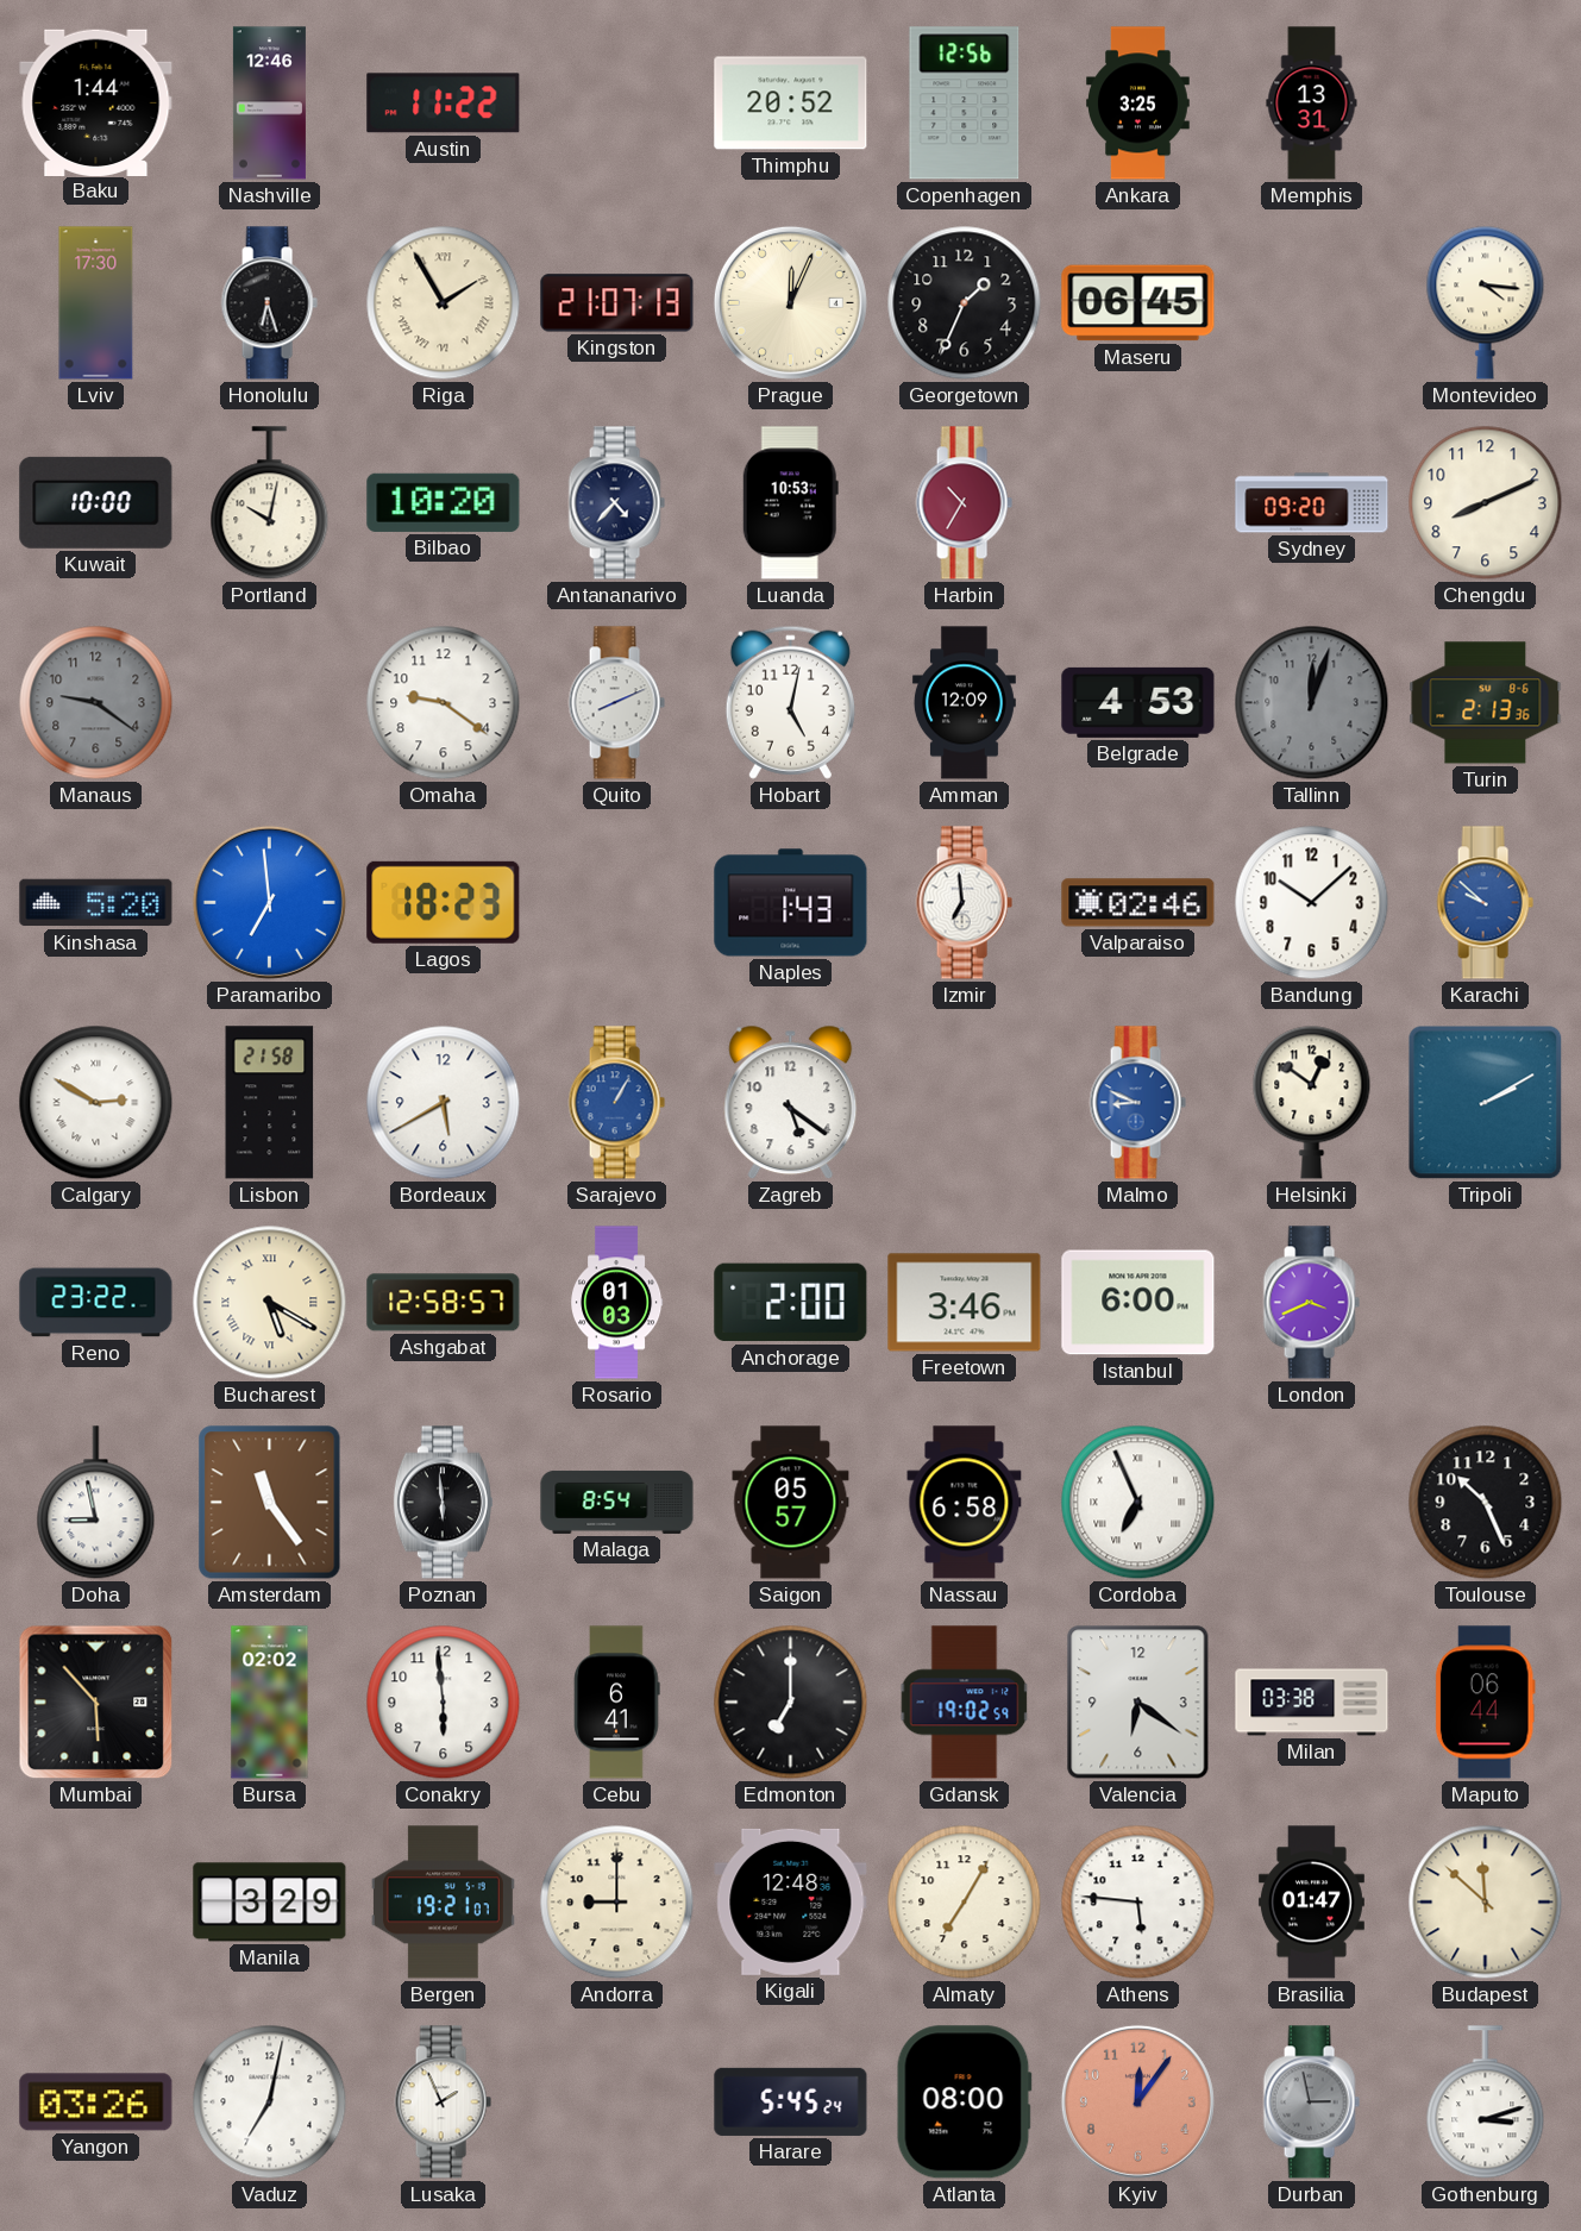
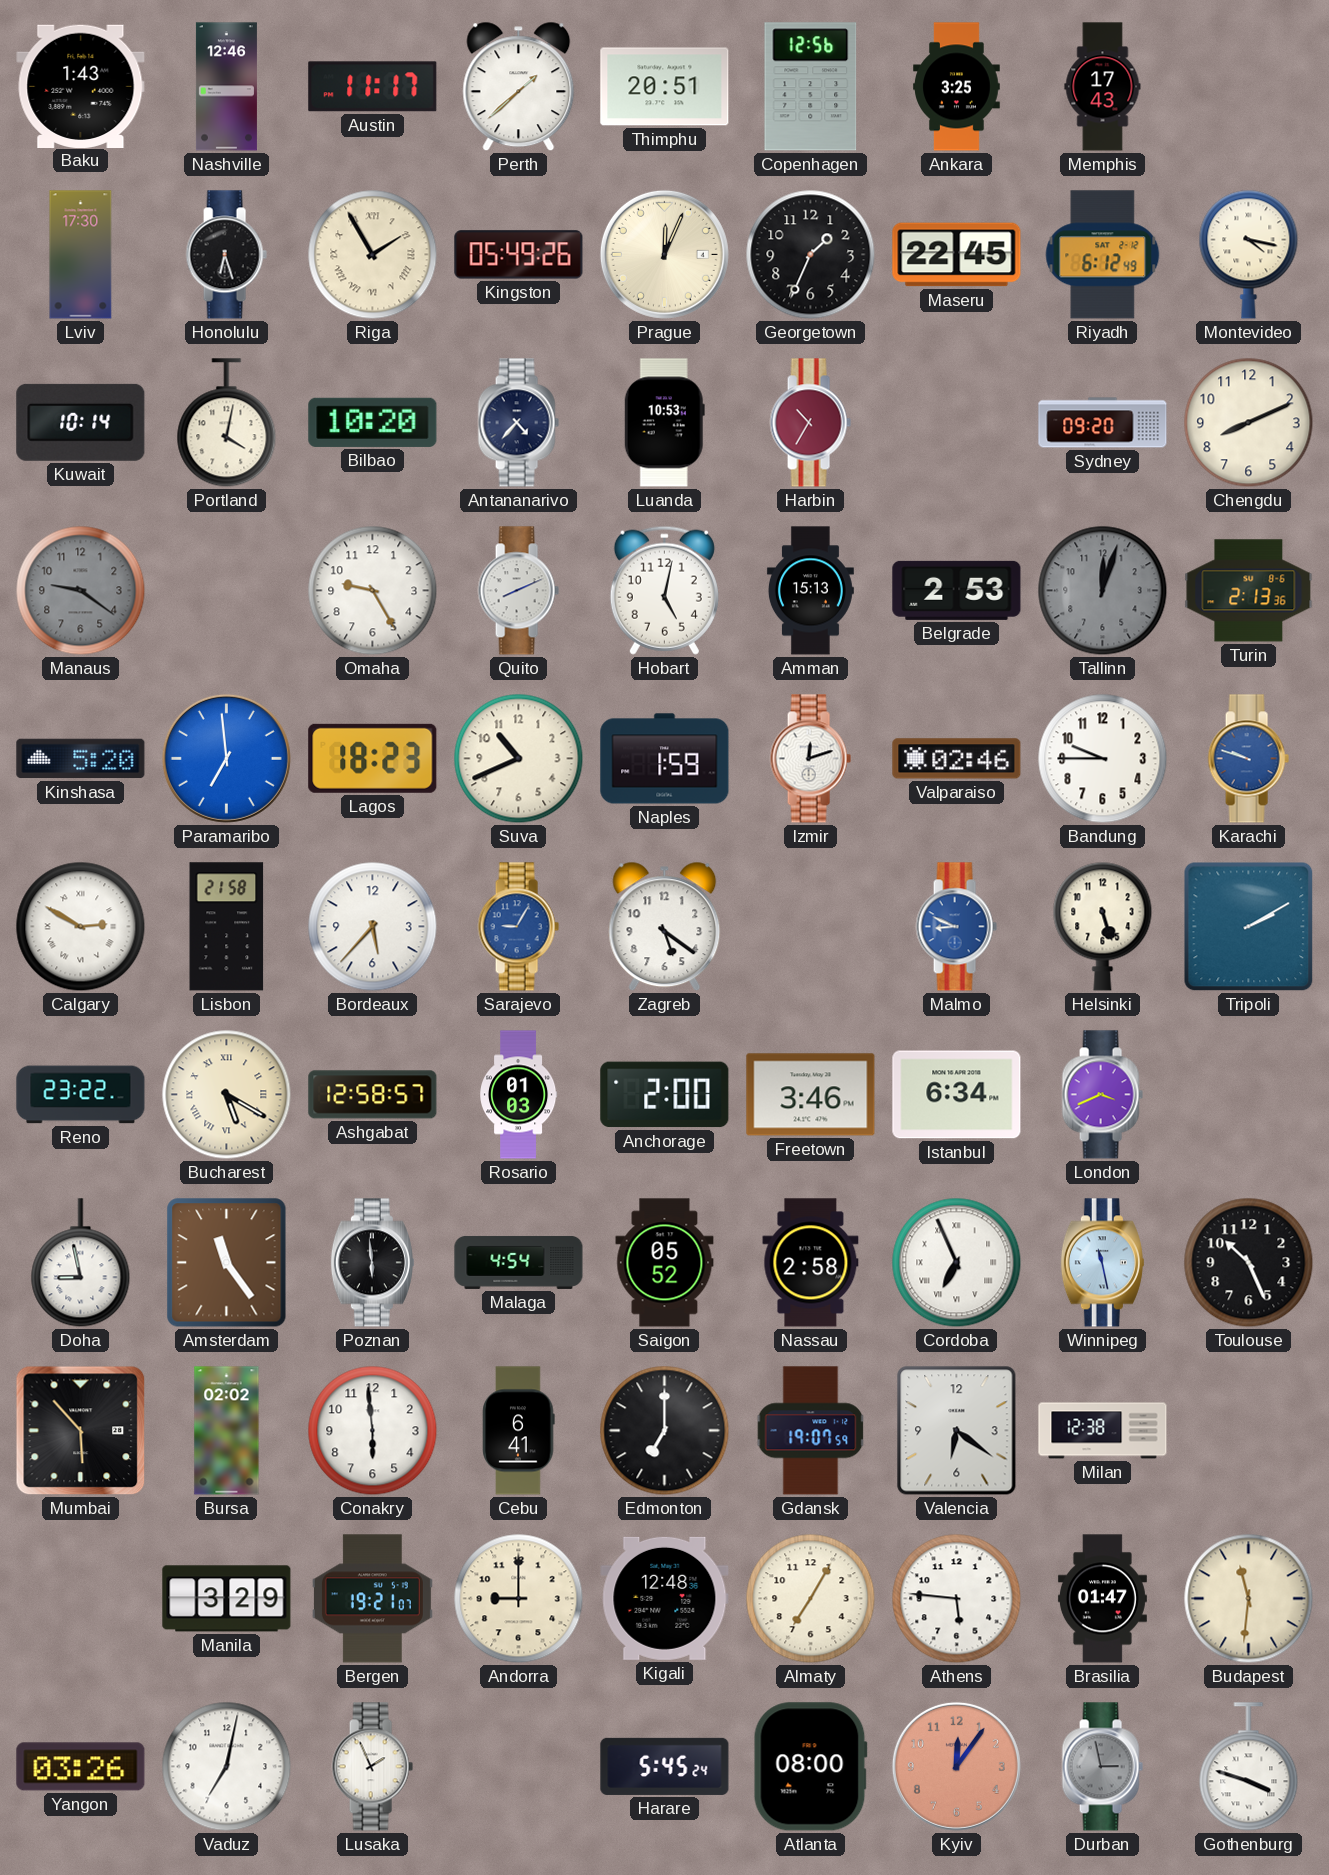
Baku: 1:44 -> 1:43 (81, 86)
Austin: 11:22 -> 11:17 (373, 87)
Perth: none -> 1:38 (519, 87)
Thimphu: 20:52 -> 20:51 (665, 87)
Memphis: 13:31 -> 17:43 (1103, 87)
Kingston: 21:07 -> 05:49 (519, 255)
Maseru: 06:45 -> 22:45 (957, 255)
Riyadh: none -> 6:12 (1103, 255)
Montevideo: 4:16 -> 4:17 (1249, 254)
Kuwait: 10:00 -> 10:14 (81, 422)
Portland: 10:02 -> 4:02 (227, 423)
Omaha: 9:21 -> 9:25 (373, 591)
Amman: 12:09 -> 15:13 (810, 591)
Belgrade: 4:53 -> 2:53 (957, 590)
Suva: none -> 10:41 (519, 759)
Naples: 1:43 -> 1:59 (665, 759)
Izmir: 6:59 -> 12:12 (810, 759)
Bandung: 10:08 -> 9:45 (1103, 759)
Karachi: 9:52 -> 9:48 (1248, 759)
Bordeaux: 5:40 -> 5:37 (373, 927)
Sarajevo: 1:05 -> 9:05 (518, 927)
Helsinki: 12:51 -> 5:27 (1103, 926)
Istanbul: 6:00 -> 6:34 (957, 1095)
Malaga: 8:54 -> 4:54 (519, 1262)
Saigon: 05:57 -> 05:52 (665, 1263)
Nassau: 6:58 -> 2:58 (811, 1263)
Winnipeg: none -> 11:28 (1102, 1263)
Gdansk: 19:02 -> 19:07 (811, 1431)
Milan: 03:38 -> 12:38 (1103, 1431)
Maputo: 06:44 -> none (1485, 1703)
Budapest: 11:52 -> 11:31 (1249, 1599)
Gothenburg: 3:12 -> 3:48 (1249, 1767)
